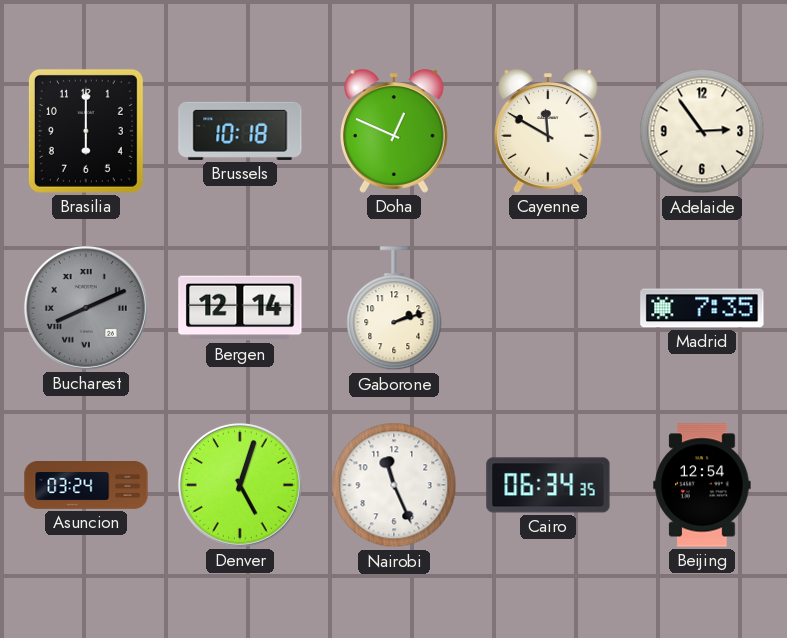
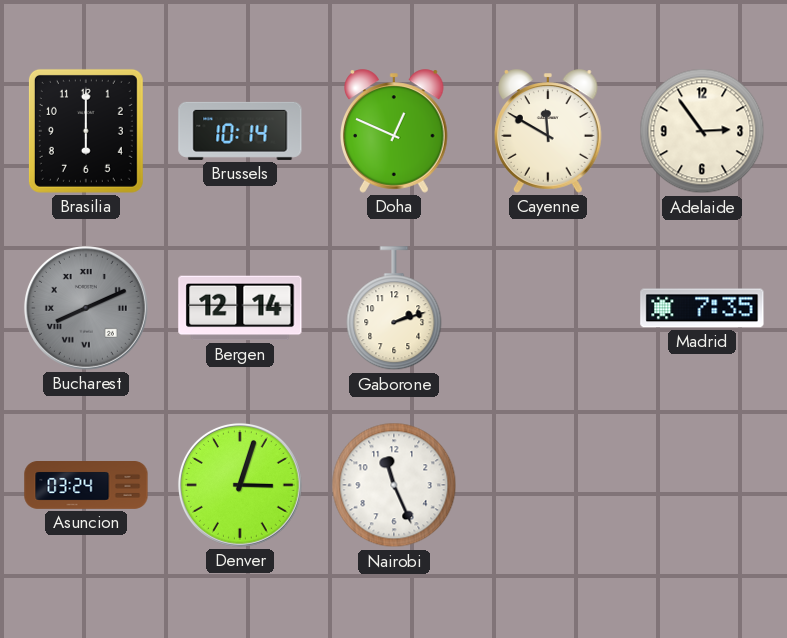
Brussels: 10:18 -> 10:14 (240, 131)
Denver: 5:03 -> 3:03 (240, 485)
Cairo: 06:34 -> none (548, 485)
Beijing: 12:54 -> none (702, 485)
